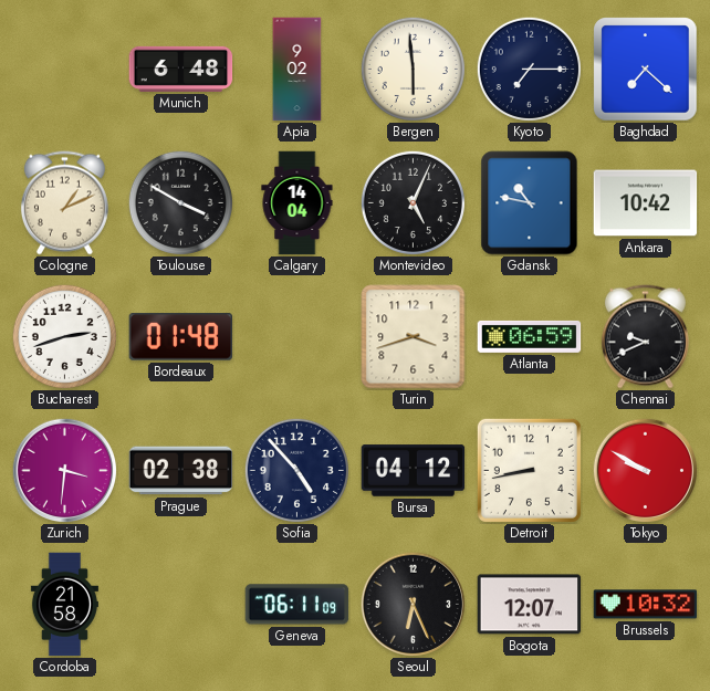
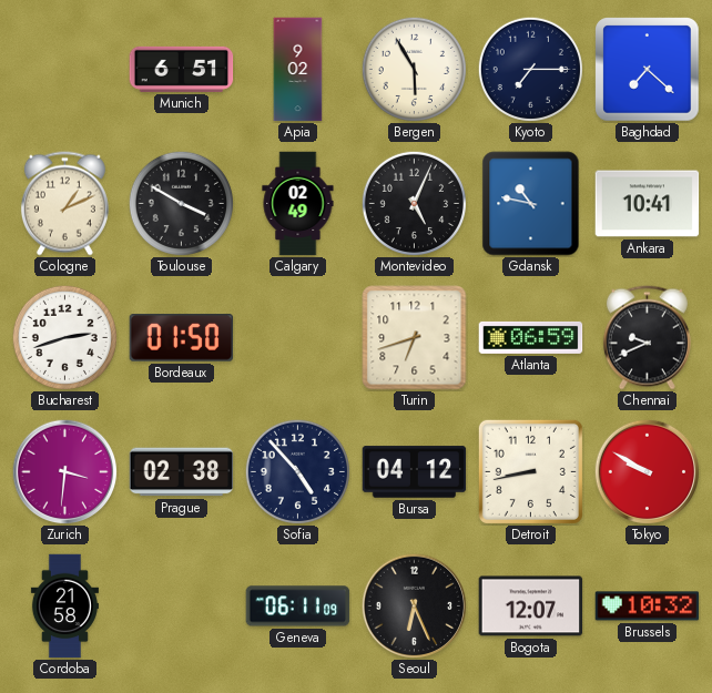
Munich: 6:48 -> 6:51 (182, 69)
Bergen: 5:59 -> 5:55 (414, 69)
Calgary: 14:04 -> 02:49 (298, 204)
Ankara: 10:42 -> 10:41 (648, 204)
Bordeaux: 01:48 -> 01:50 (182, 338)
Turin: 3:42 -> 6:42 (415, 338)
